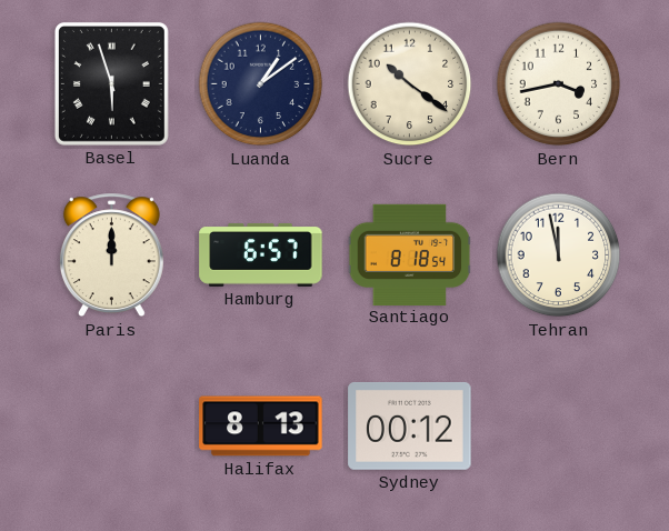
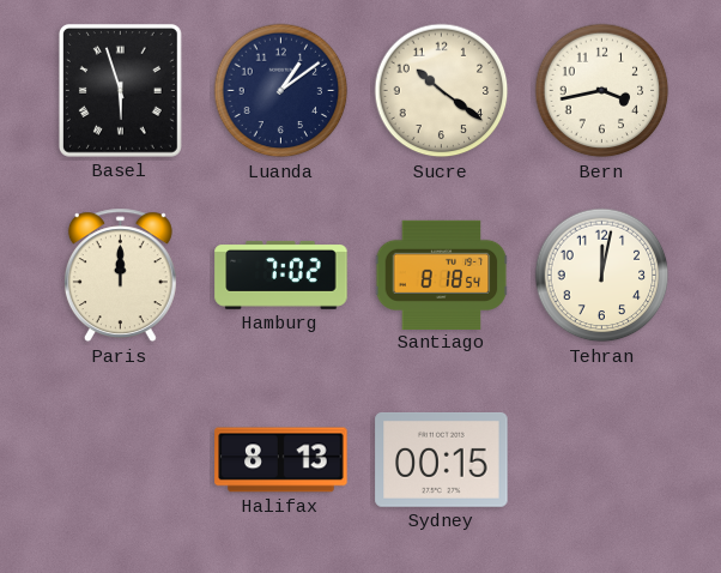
Hamburg: 6:57 -> 7:02 (281, 275)
Tehran: 11:58 -> 12:02 (602, 276)
Sydney: 00:12 -> 00:15 (442, 459)
